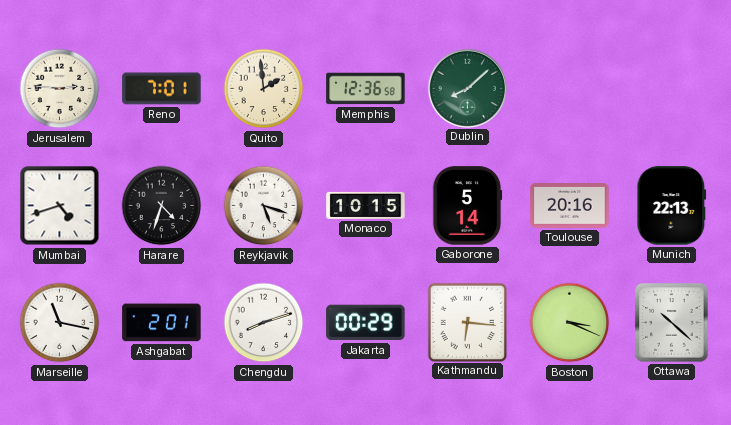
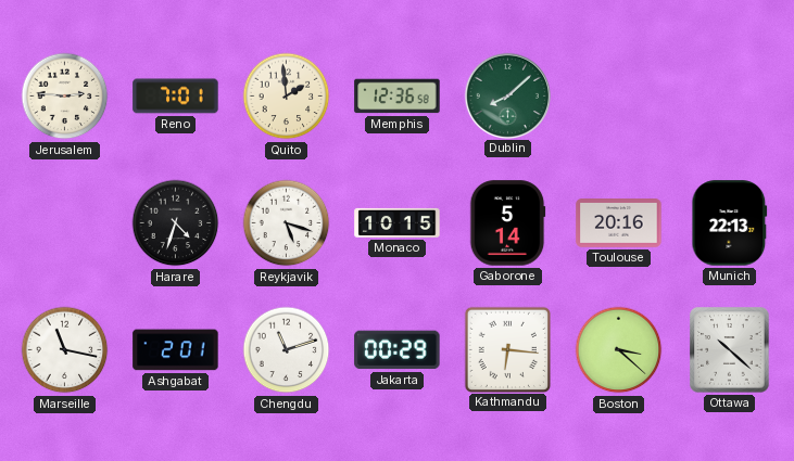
Mumbai: 4:42 -> none (60, 206)
Chengdu: 8:12 -> 11:12 (287, 350)
Boston: 3:19 -> 3:22 (619, 350)
